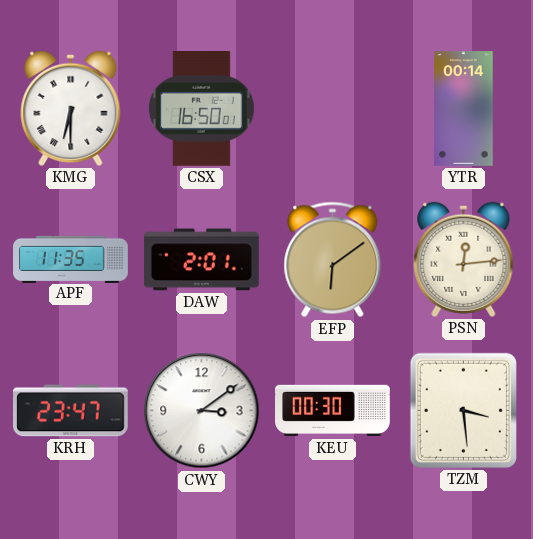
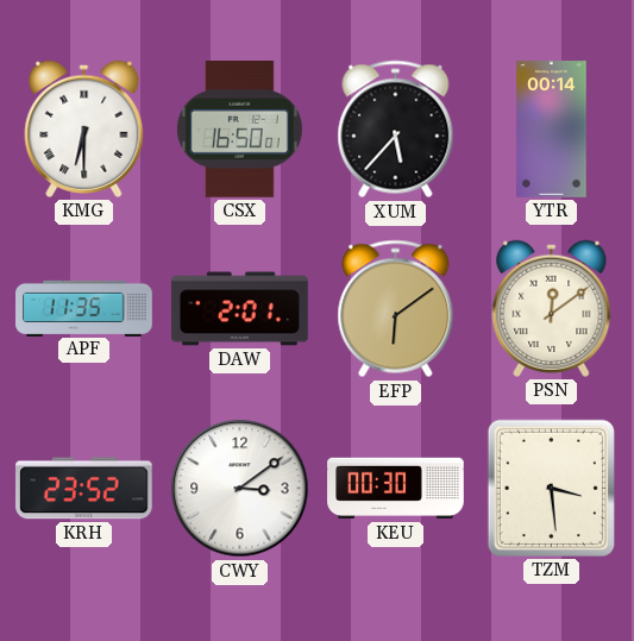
XUM: none -> 5:37 (396, 130)
PSN: 12:14 -> 12:09 (552, 308)
KRH: 23:47 -> 23:52 (84, 489)
